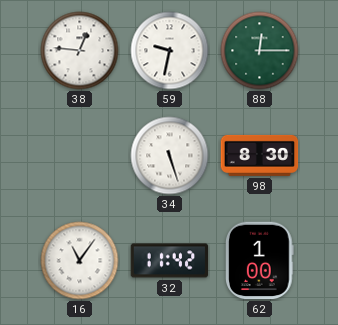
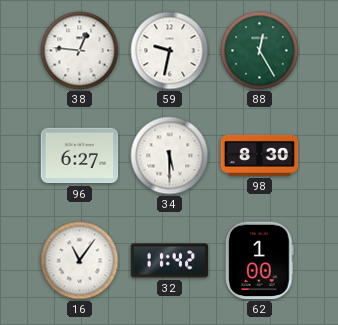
88: 12:15 -> 12:25 (260, 51)
96: none -> 6:27 (80, 156)
34: 5:27 -> 5:30 (170, 156)
